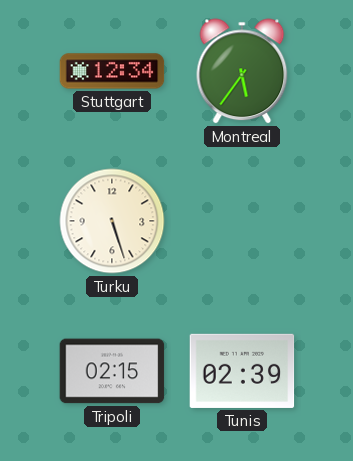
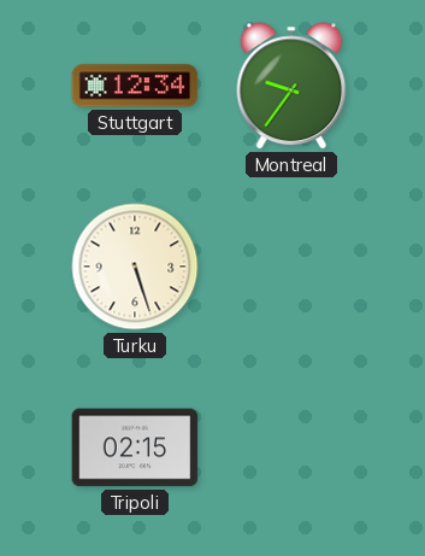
Montreal: 5:36 -> 9:36 (291, 86)
Tunis: 02:39 -> none (242, 371)
